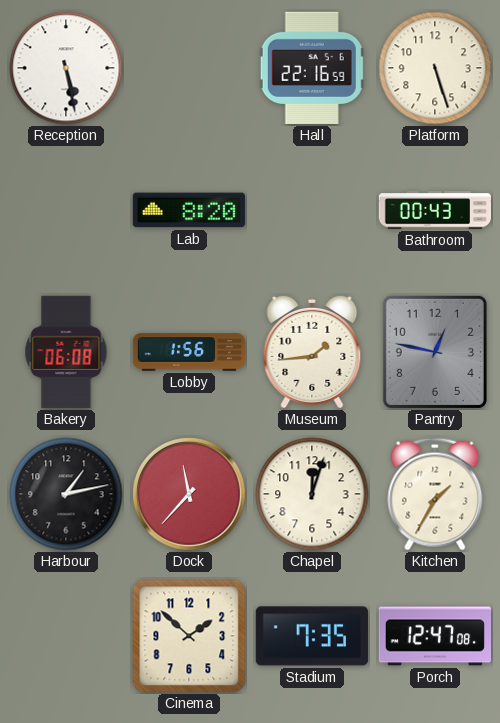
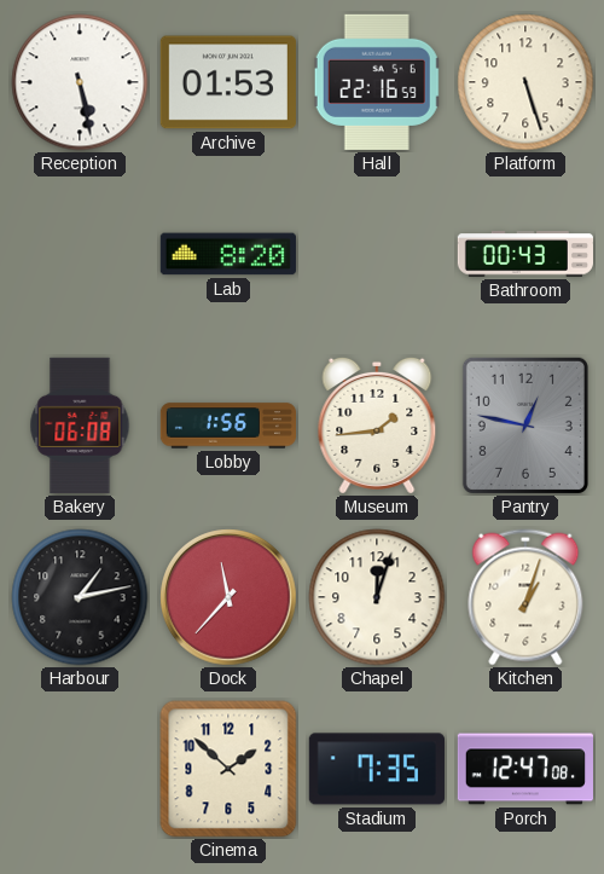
Archive: none -> 01:53 (228, 82)
Kitchen: 1:35 -> 1:03 (525, 597)
